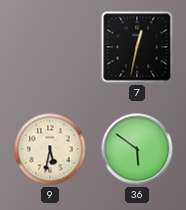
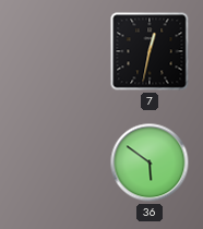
9: 5:32 -> none (50, 149)
